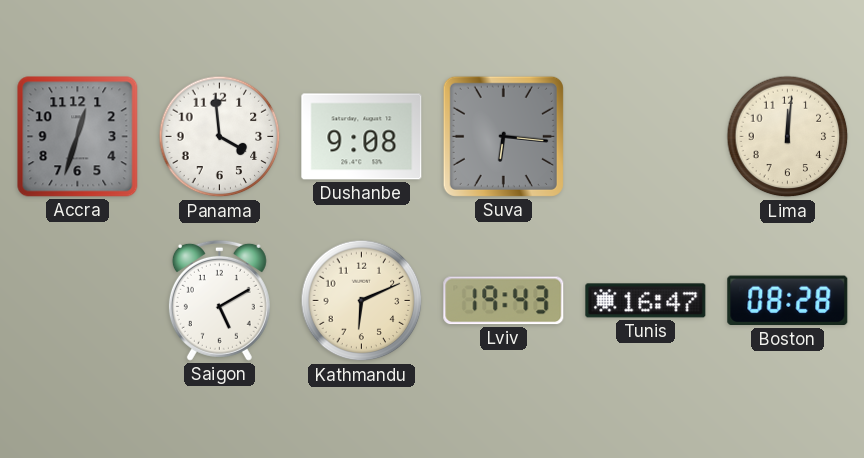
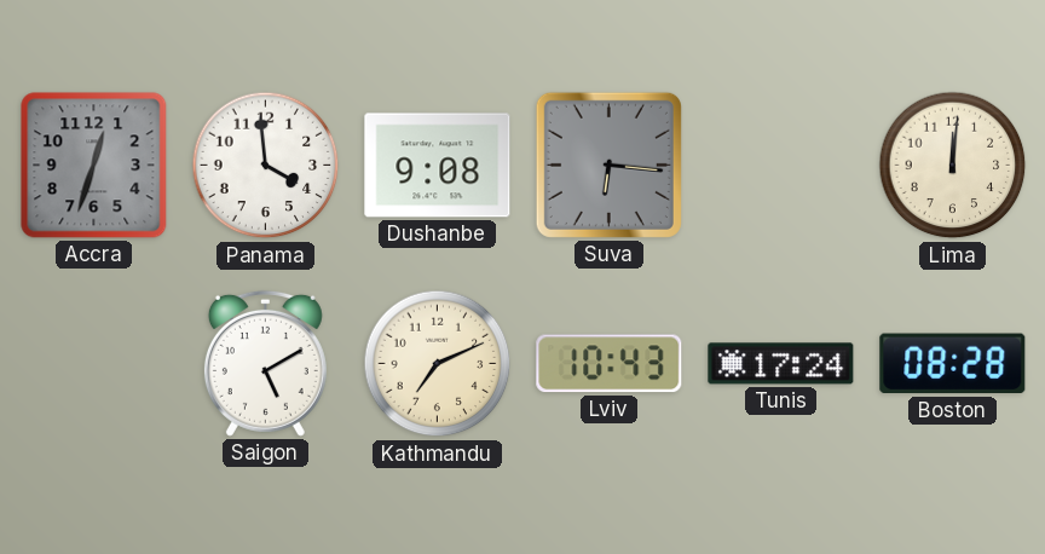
Kathmandu: 6:11 -> 7:11 (438, 364)
Lviv: 19:43 -> 10:43 (610, 364)
Tunis: 16:47 -> 17:24 (781, 364)
